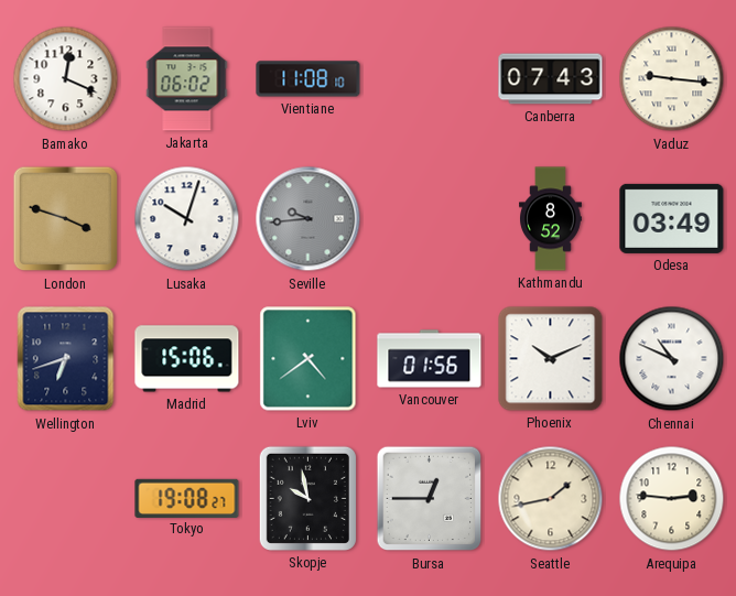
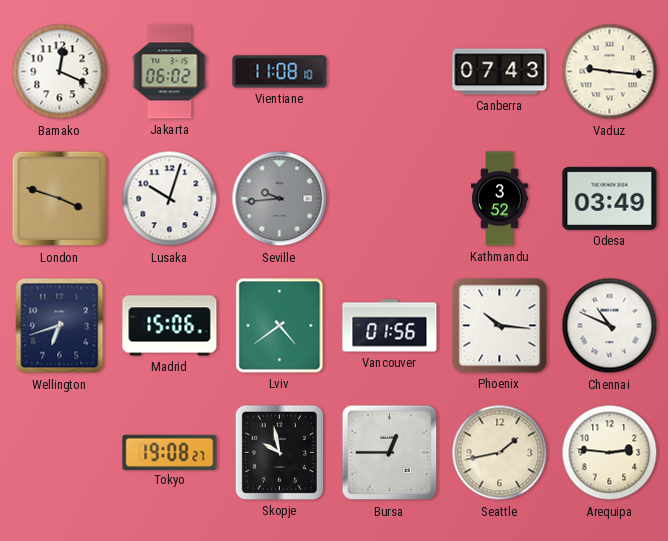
Kathmandu: 8:52 -> 3:52 (500, 199)
Phoenix: 10:11 -> 10:16 (500, 326)
